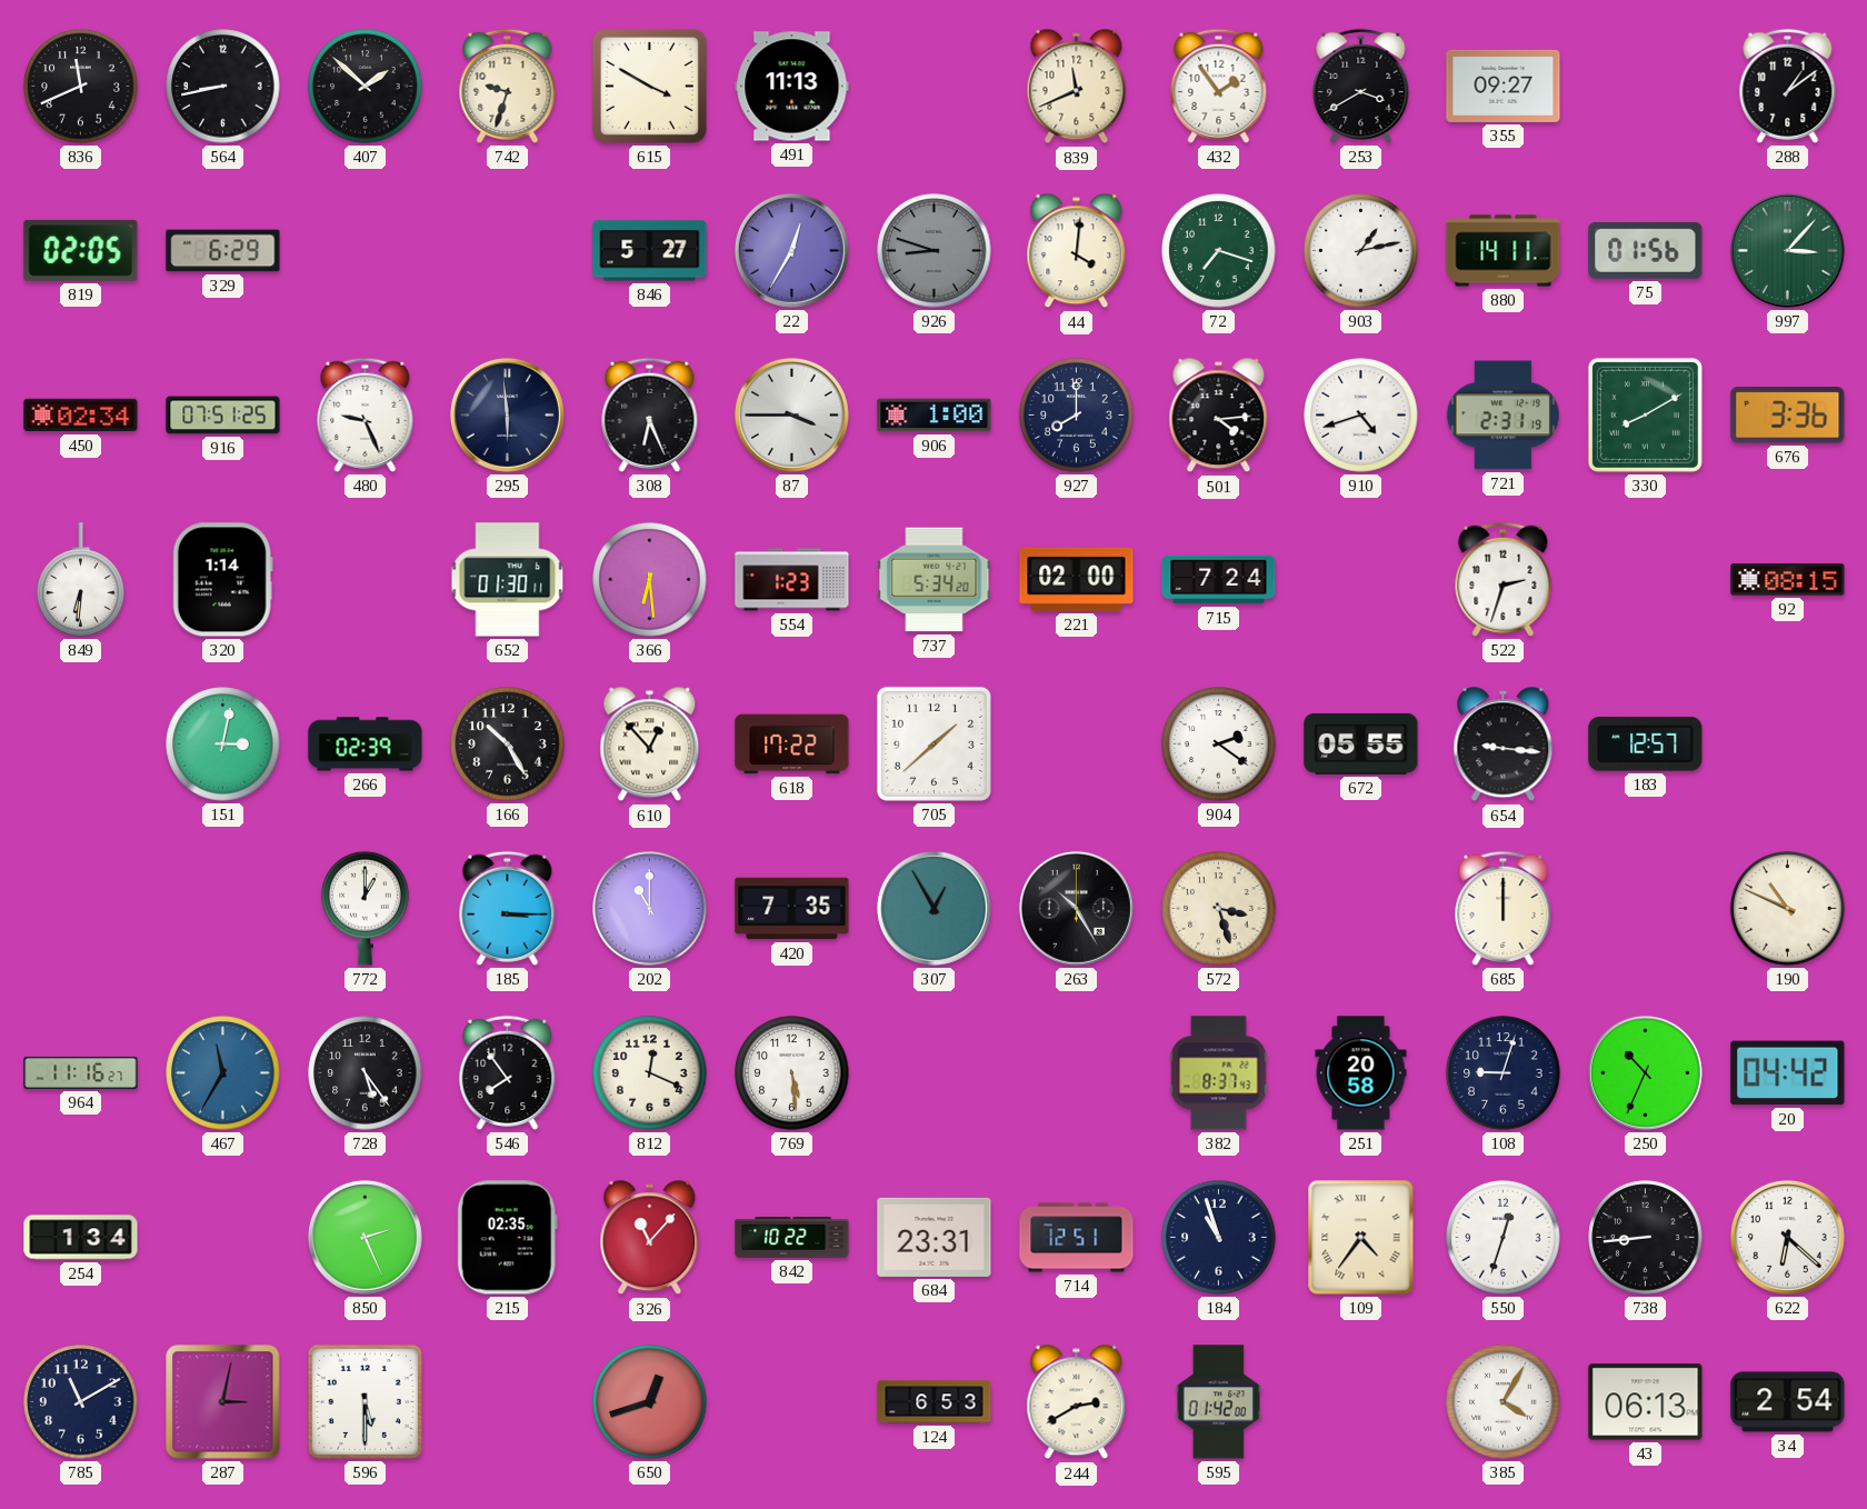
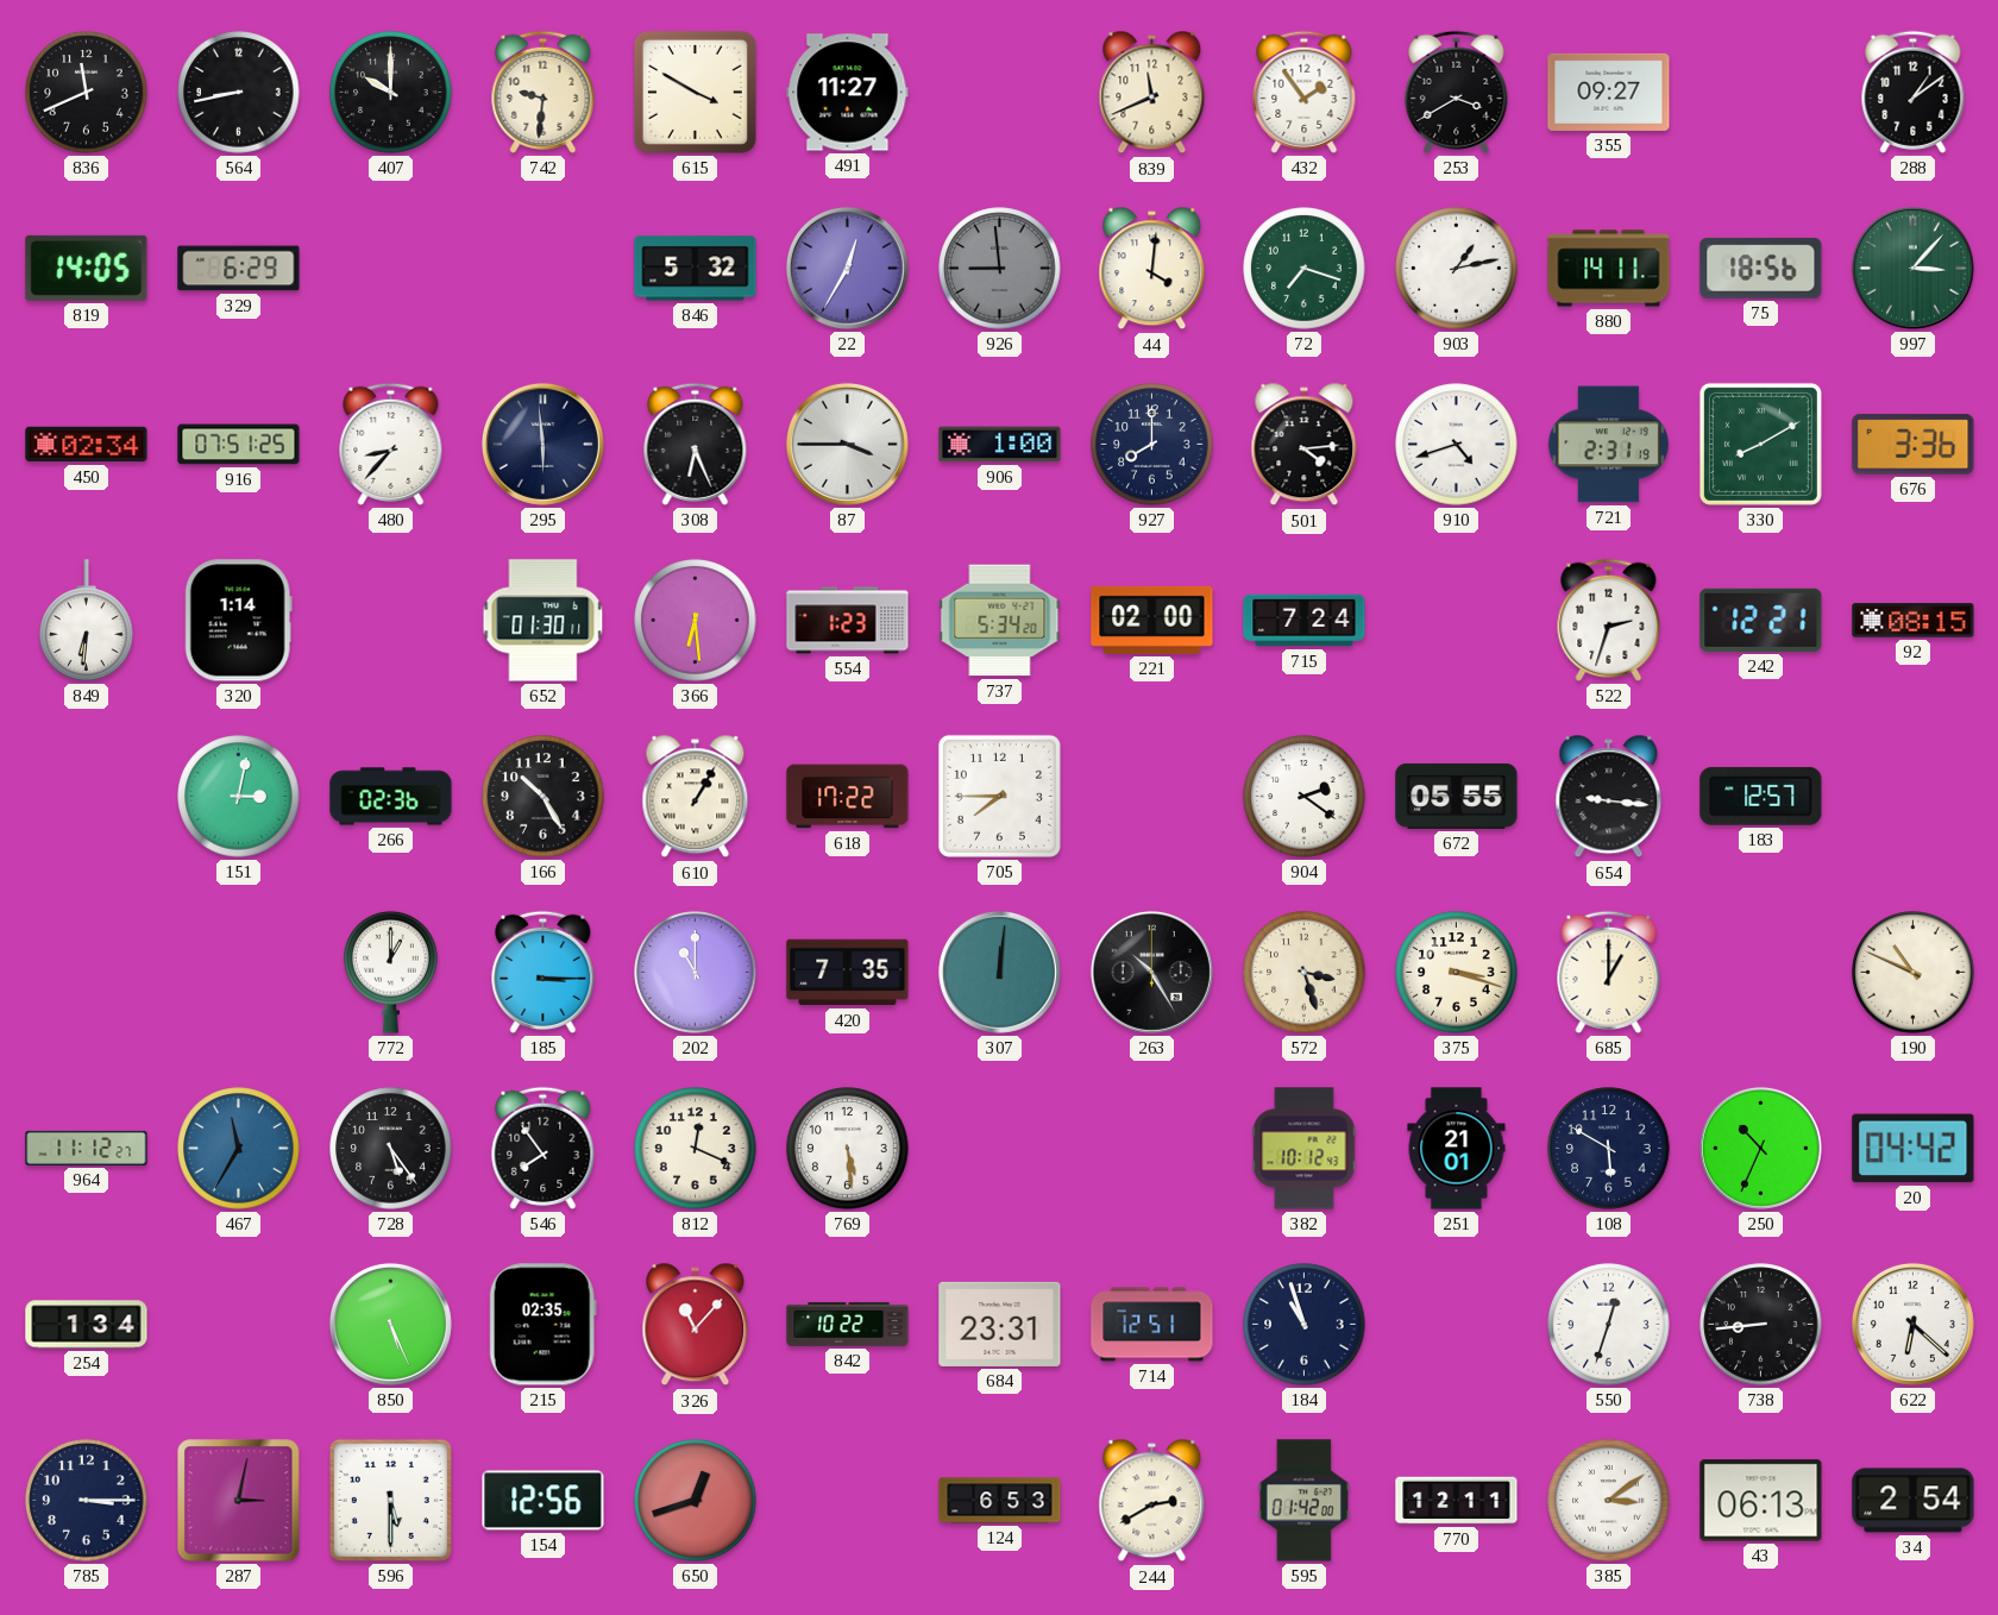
407: 1:52 -> 10:00 (391, 93)
742: 9:33 -> 9:31 (544, 92)
491: 11:13 -> 11:27 (848, 93)
819: 02:05 -> 14:05 (87, 268)
846: 5:27 -> 5:32 (696, 269)
926: 8:48 -> 8:59 (1000, 269)
75: 01:56 -> 18:56 (1761, 268)
480: 9:26 -> 8:37 (391, 444)
242: none -> 12:21 (1761, 620)
266: 02:39 -> 02:36 (391, 797)
610: 12:53 -> 1:05 (696, 797)
705: 1:38 -> 7:45 (999, 796)
307: 12:55 -> 12:01 (999, 972)
375: none -> 3:18 (1457, 973)
685: 12:00 -> 1:00 (1609, 972)
964: 11:16 -> 11:12 (87, 1148)
382: 8:37 -> 10:12 (1305, 1149)
251: 20:58 -> 21:01 (1457, 1149)
108: 9:03 -> 5:50 (1609, 1149)
850: 2:26 -> 5:26 (390, 1324)
109: 4:36 -> none (1361, 1238)
785: 11:10 -> 3:15 (87, 1501)
154: none -> 12:56 (544, 1501)
770: none -> 12:11 (1457, 1501)
385: 4:05 -> 3:09 (1609, 1501)
